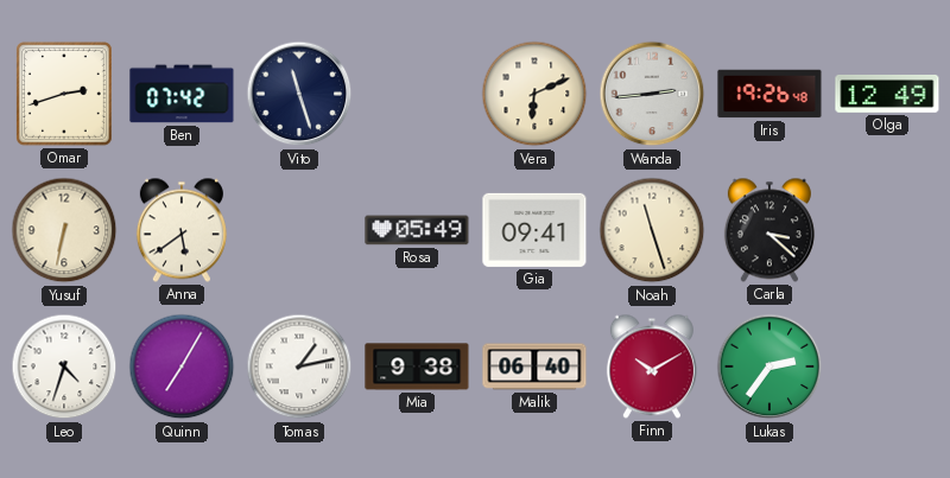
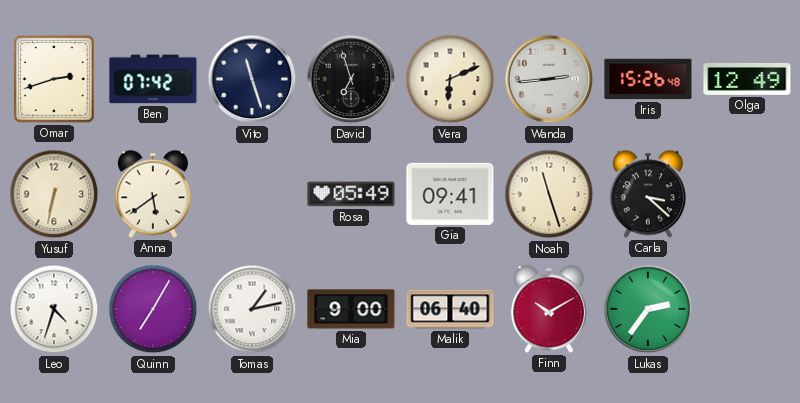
David: none -> 6:57 (351, 79)
Iris: 19:26 -> 15:26 (648, 79)
Mia: 9:38 -> 9:00 (351, 309)
